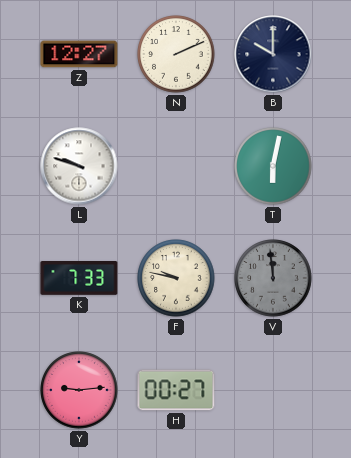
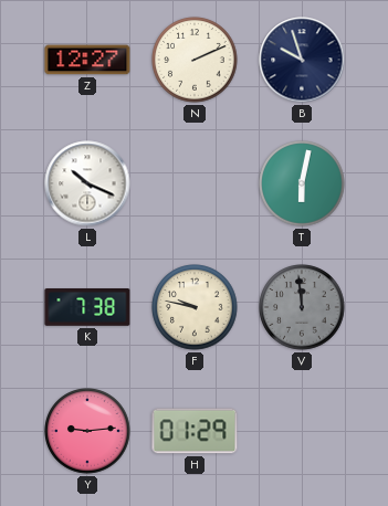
B: 10:00 -> 9:57 (302, 60)
L: 9:48 -> 10:19 (87, 183)
K: 7:33 -> 7:38 (87, 308)
H: 00:27 -> 01:29 (195, 431)
